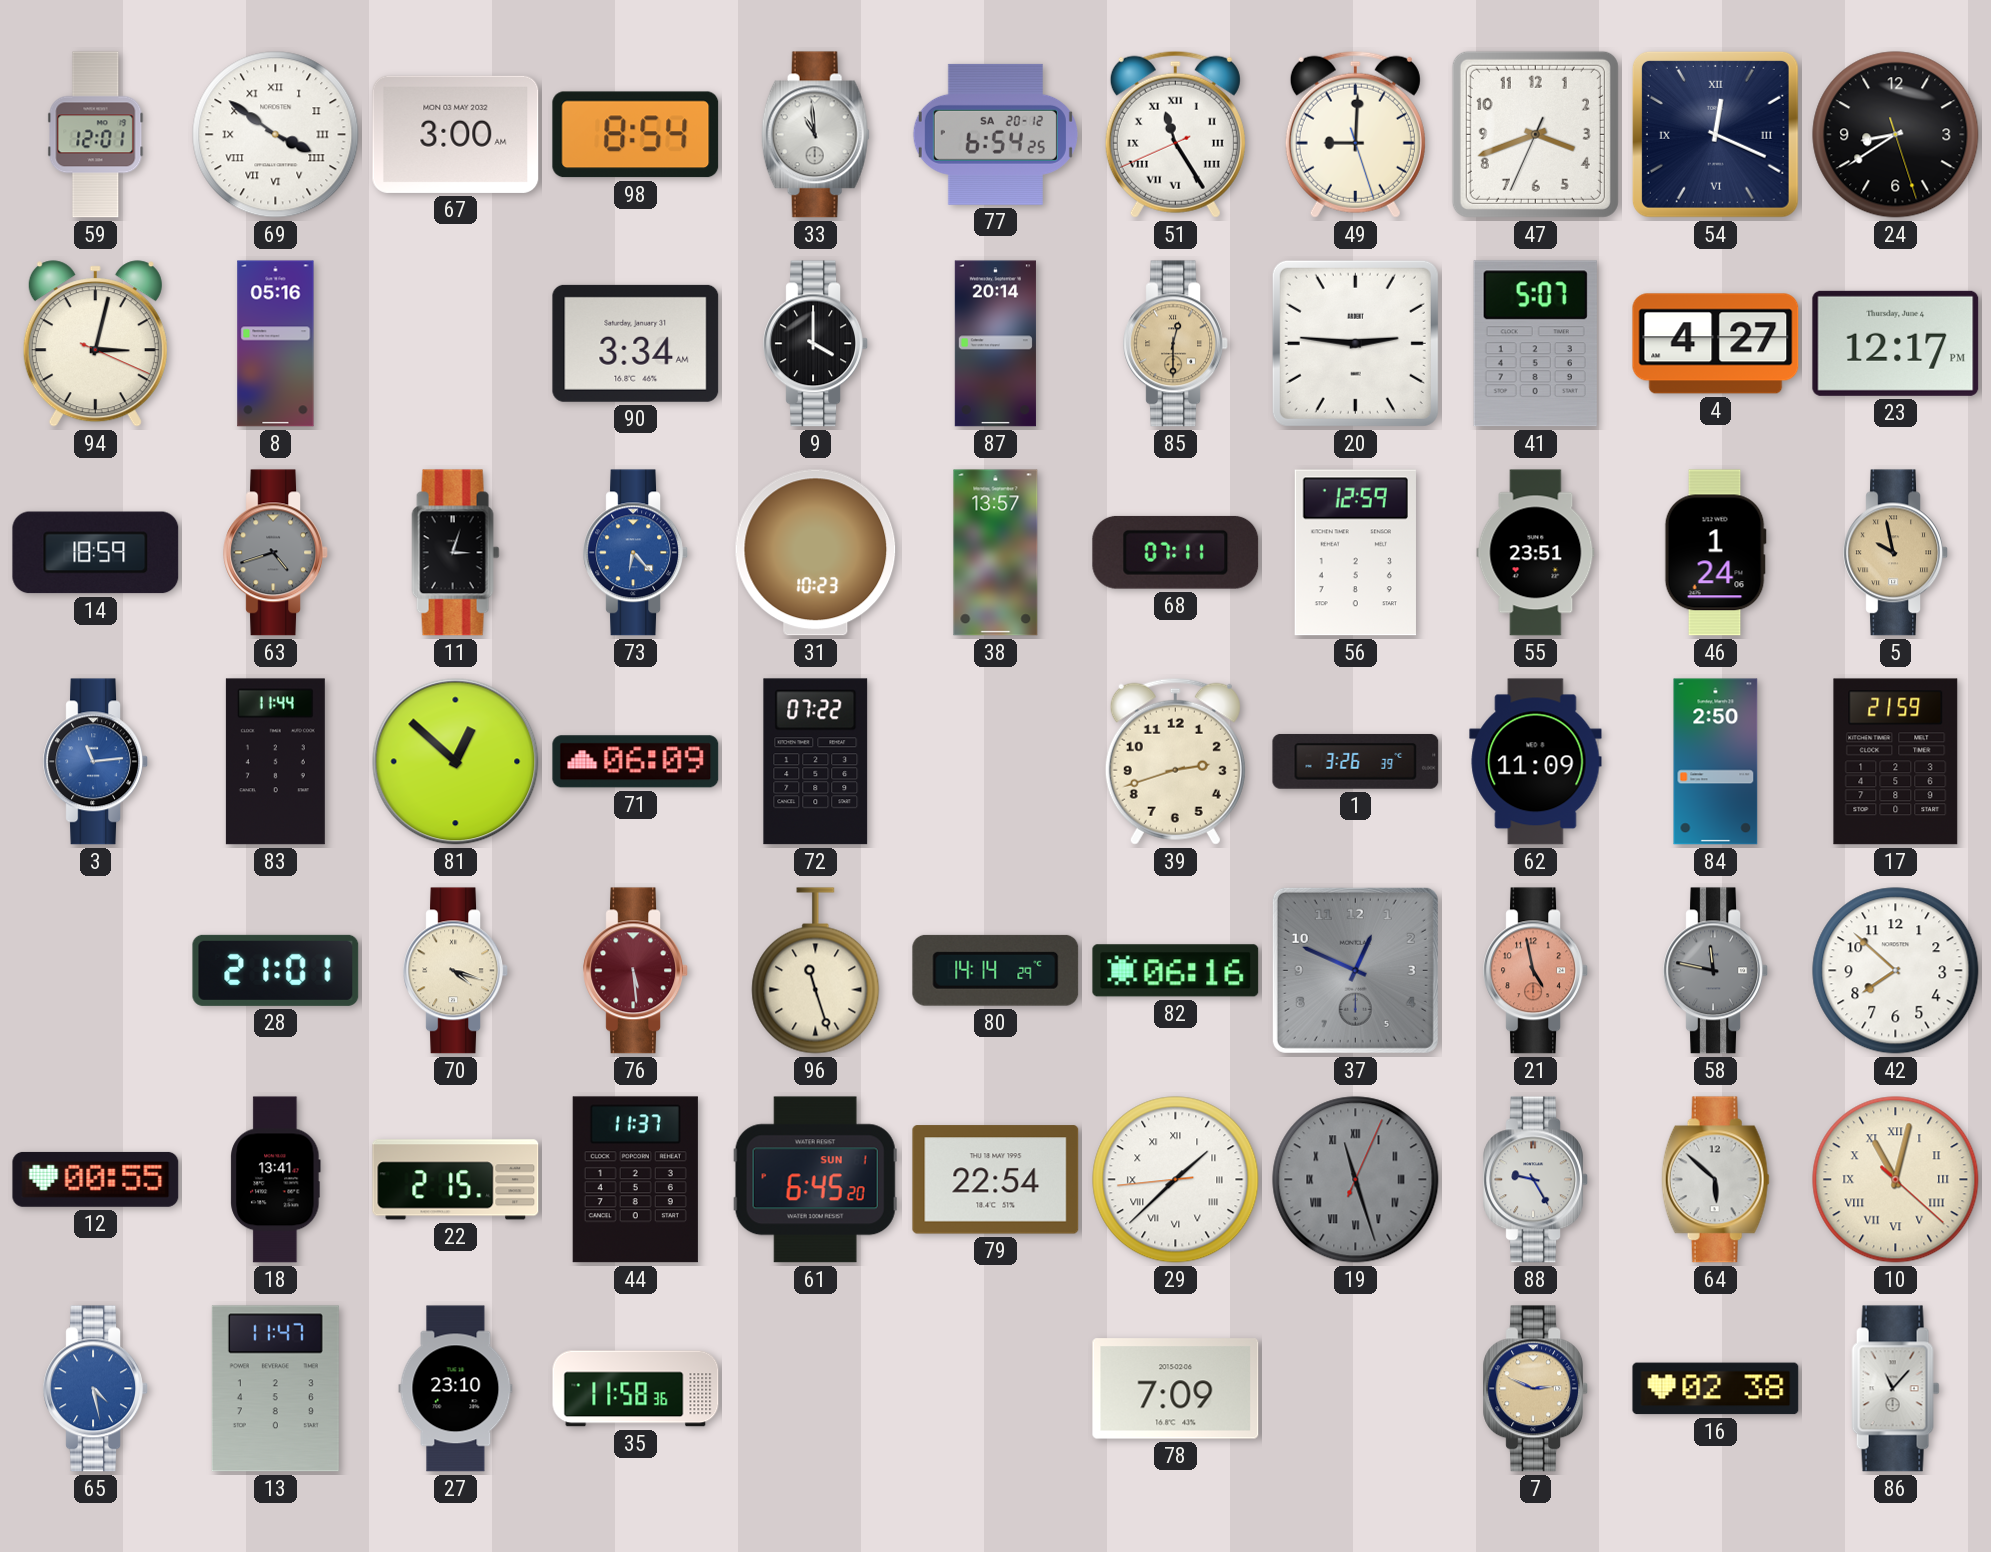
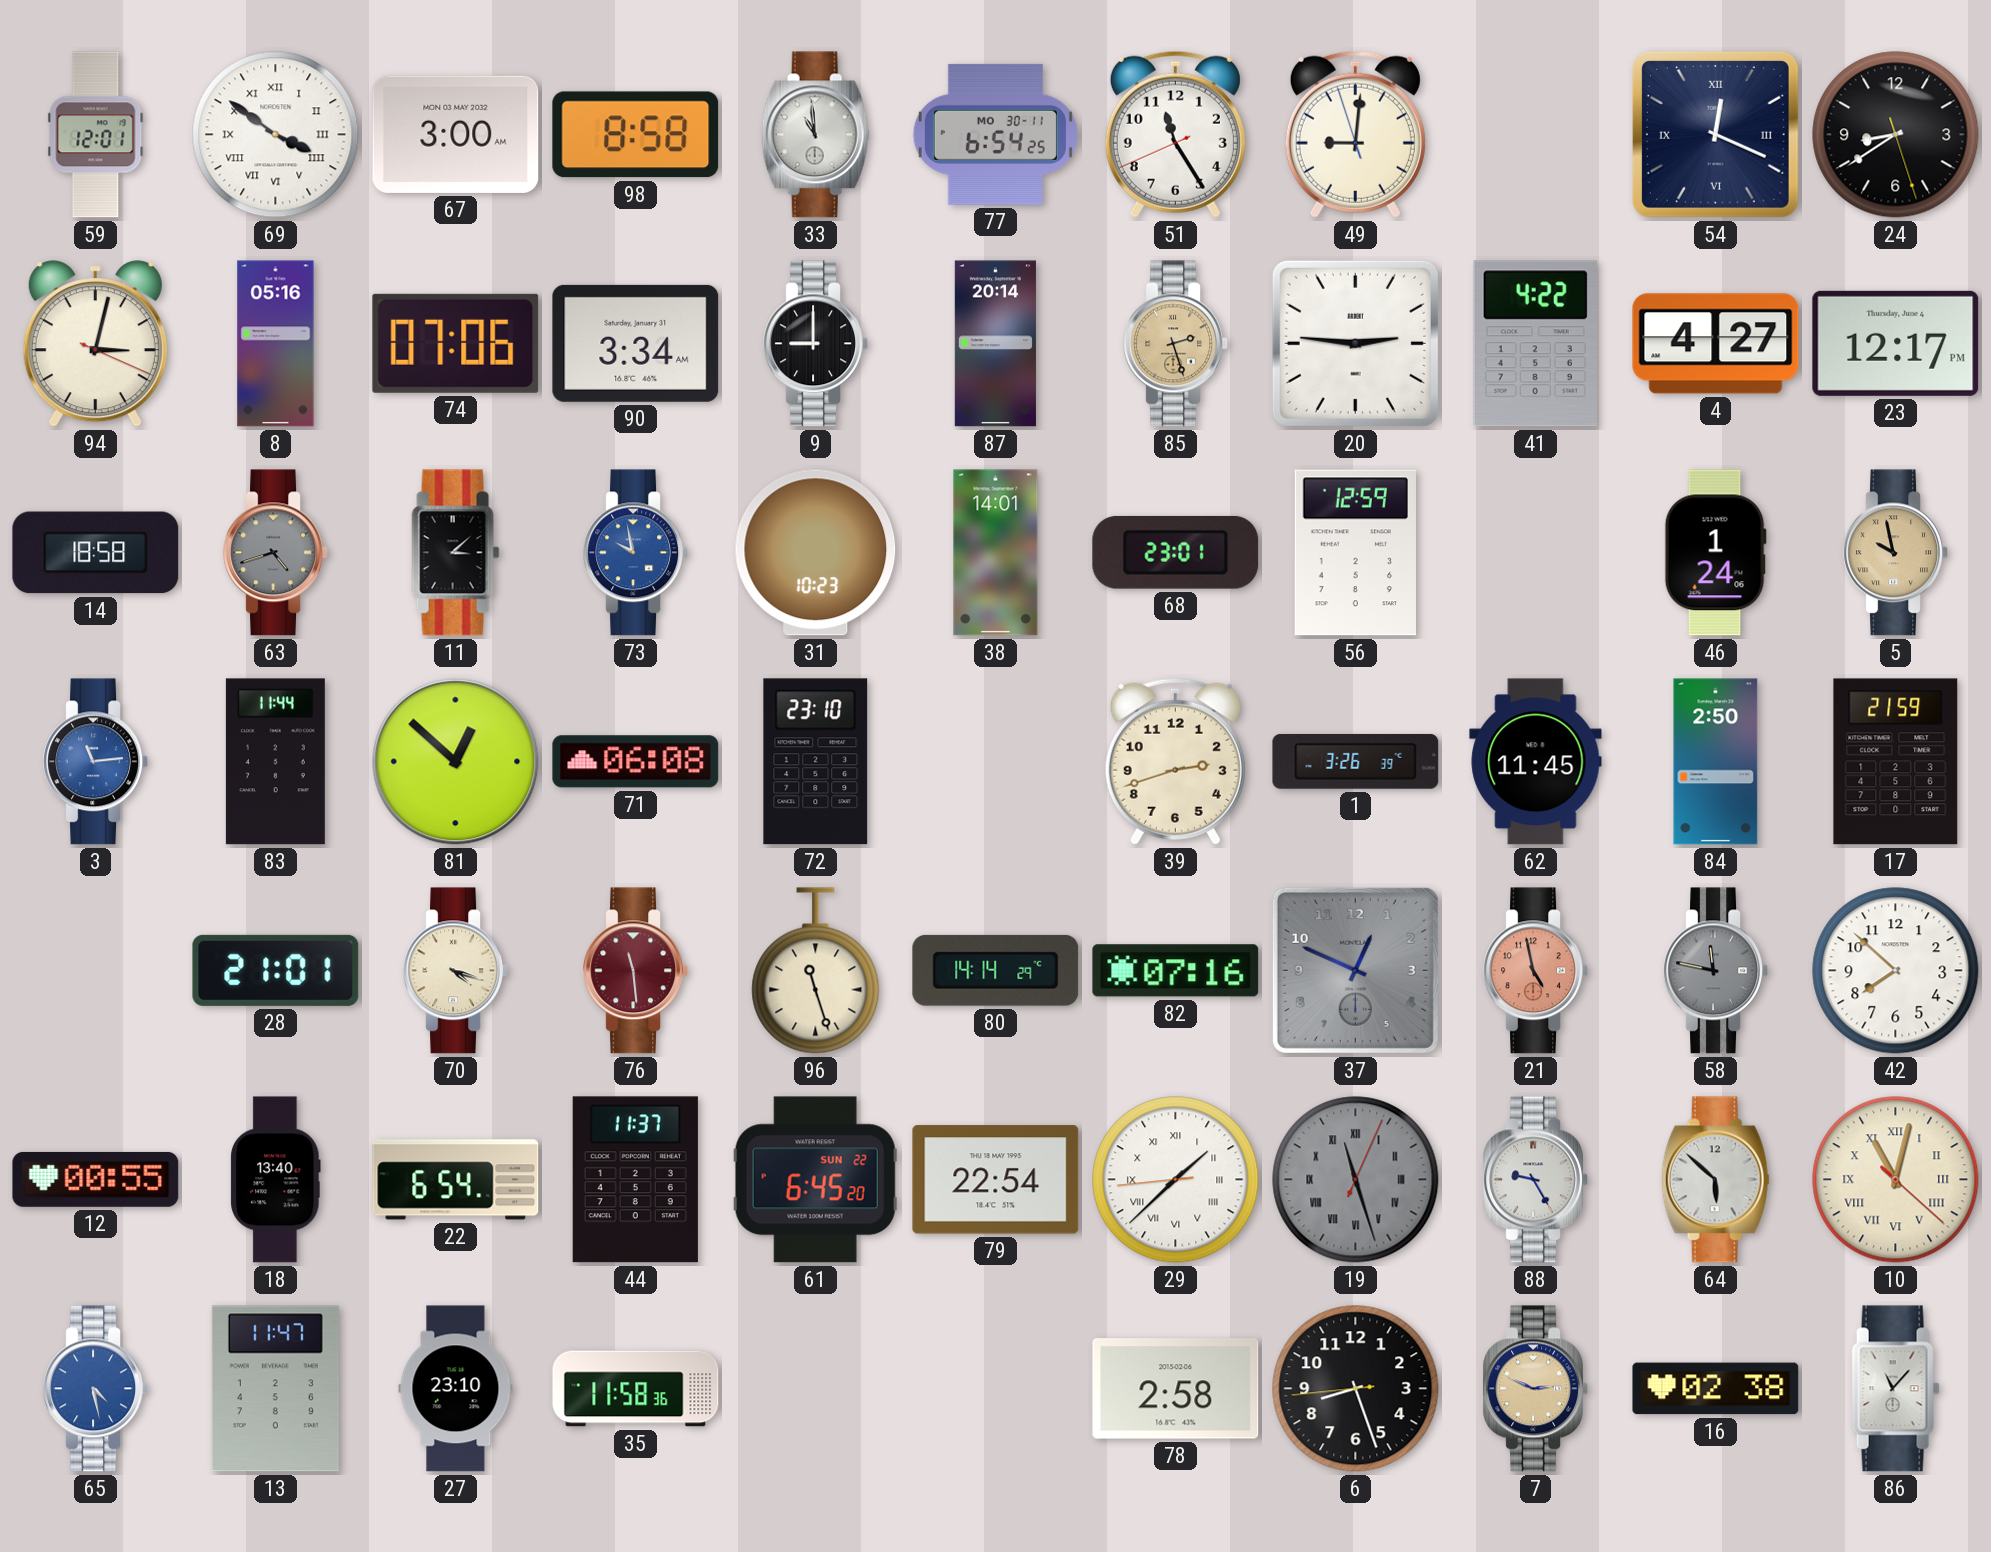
98: 8:54 -> 8:58 (636, 135)
77 date: SA 20-12 -> MO 30-11 (995, 134)
51 numerals: Roman -> Arabic (1175, 134)
49: 9:00:27 -> 9:00:57 (1355, 134)
47: 3:41 -> none (1535, 134)
74: none -> 07:06 (456, 343)
9: 4:00 -> 9:00 (815, 344)
85: 12:30 -> 2:27 (1175, 344)
41: 5:07 -> 4:22 (1535, 344)
14: 18:59 -> 18:58 (96, 553)
11: 3:03 -> 3:08 (456, 553)
73: 6:23 -> 9:58 (635, 553)
38: 13:57 -> 14:01 (996, 553)
68: 07:11 -> 23:01 (1176, 552)
55: 23:51 -> none (1536, 553)
71: 06:09 -> 06:08 (636, 762)
72: 07:22 -> 23:10 (816, 762)
62: 11:09 -> 11:45 (1536, 762)
76: 5:29 -> 11:29 (635, 971)
82: 06:16 -> 07:16 (1176, 971)
18: 13:41 -> 13:40 (276, 1180)
22: 2:15 -> 6:54 (456, 1180)
61 date: SUN 1 -> SUN 22 (815, 1180)
78: 7:09 -> 2:58 (1176, 1389)
6: none -> 8:26 (1356, 1389)
